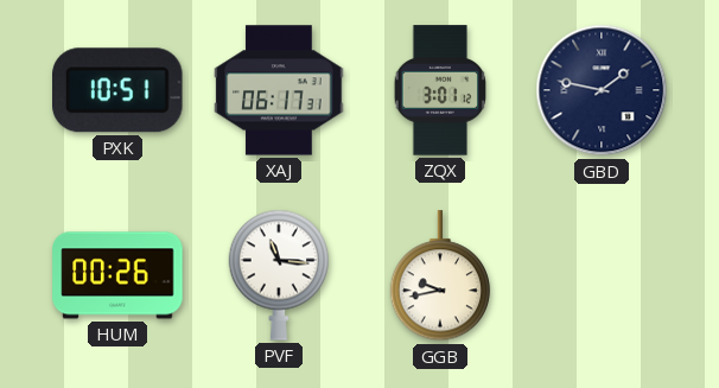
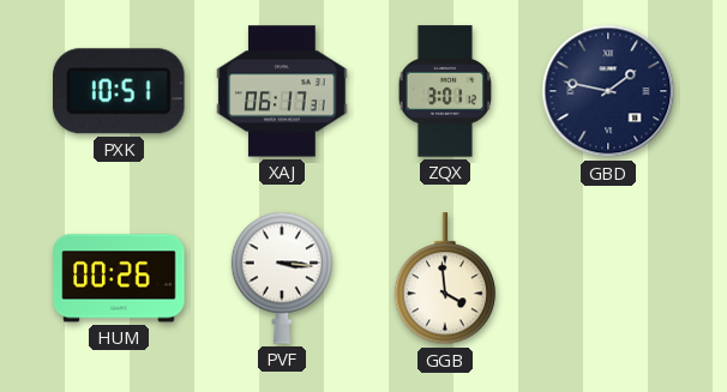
PVF: 11:16 -> 3:16 (282, 278)
GGB: 9:43 -> 3:59 (445, 279)
